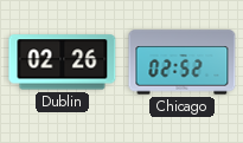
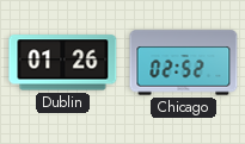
Dublin: 02:26 -> 01:26 (63, 63)
